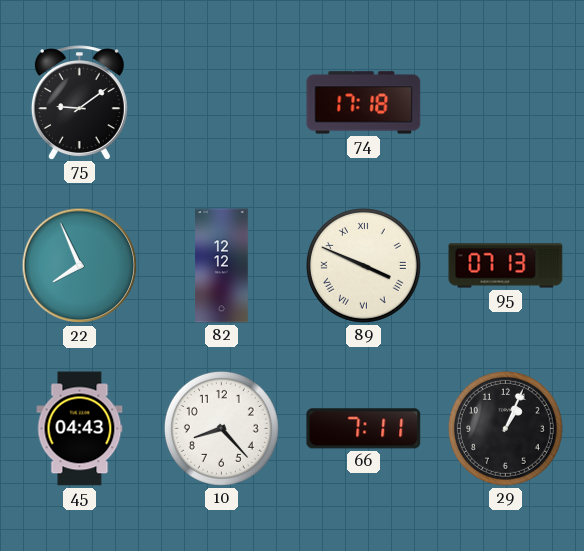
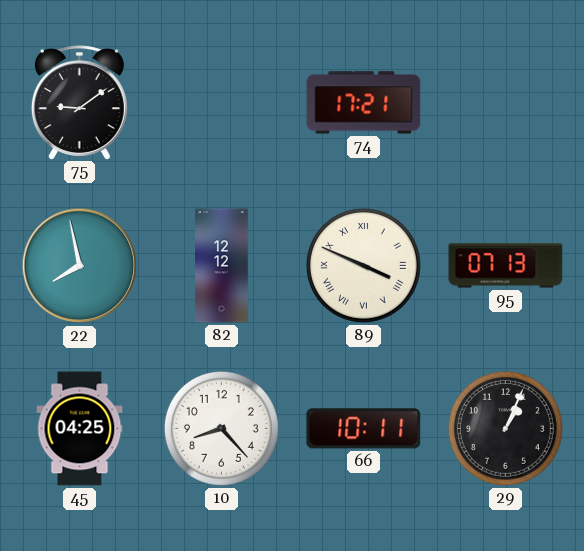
74: 17:18 -> 17:21 (364, 103)
22: 7:56 -> 7:58 (80, 266)
45: 04:43 -> 04:25 (80, 429)
66: 7:11 -> 10:11 (364, 429)
